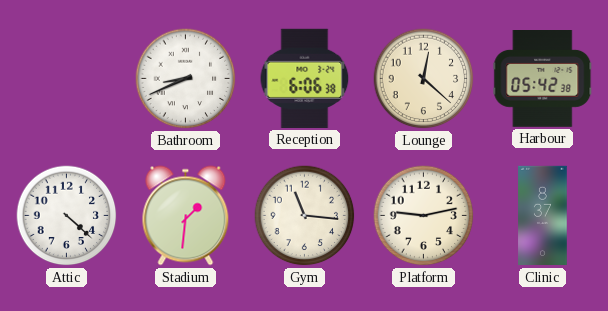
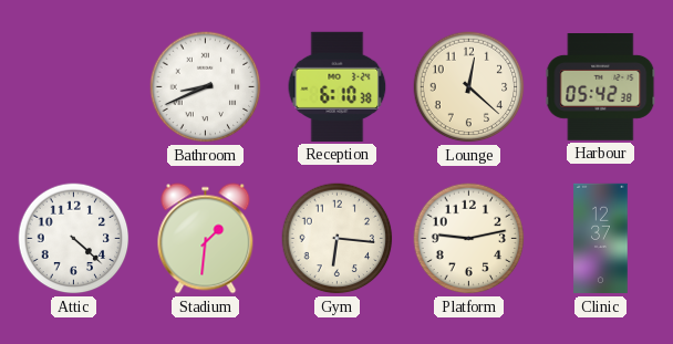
Reception: 6:06 -> 6:10 (338, 86)
Gym: 11:16 -> 6:16 (338, 239)
Clinic: 8:37 -> 12:37 (601, 239)
